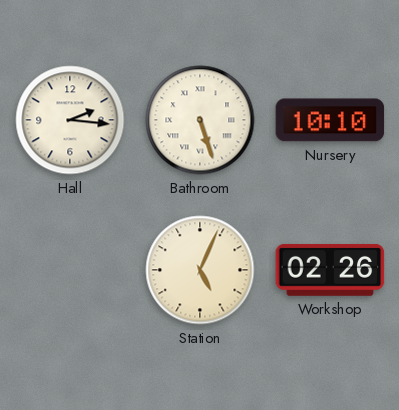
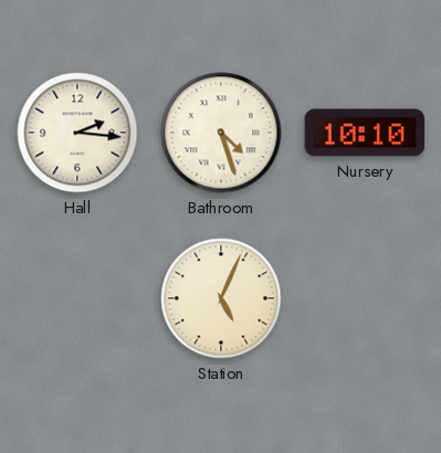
Bathroom: 5:27 -> 4:27 (221, 133)
Workshop: 02:26 -> none (330, 270)
